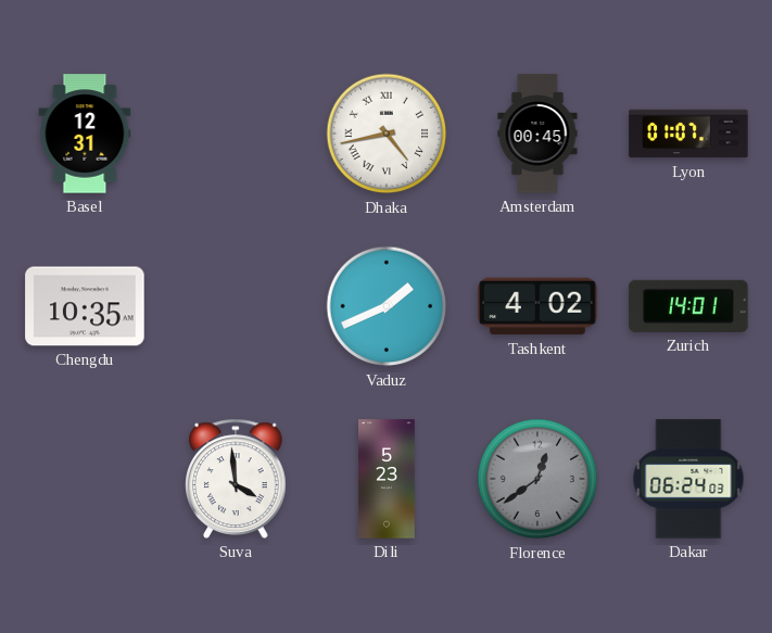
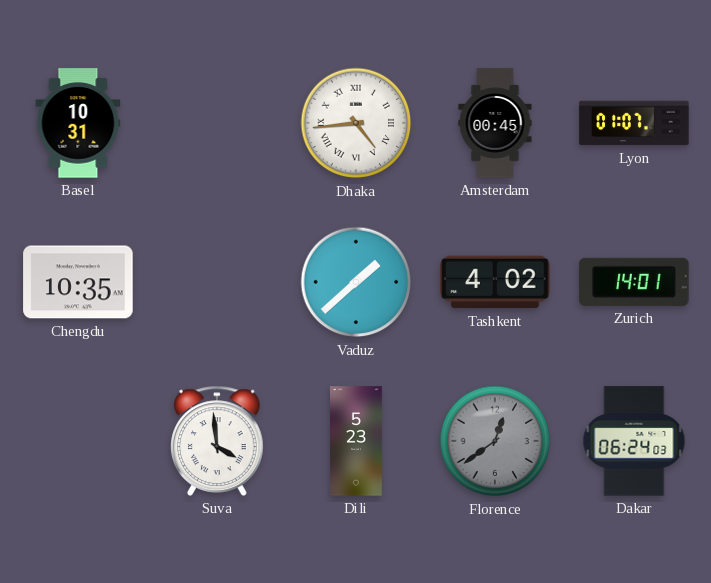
Basel: 12:31 -> 10:31 (78, 123)
Dhaka: 4:43 -> 4:44 (356, 123)
Vaduz: 1:41 -> 1:38 (356, 282)
